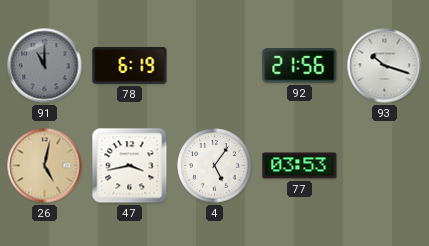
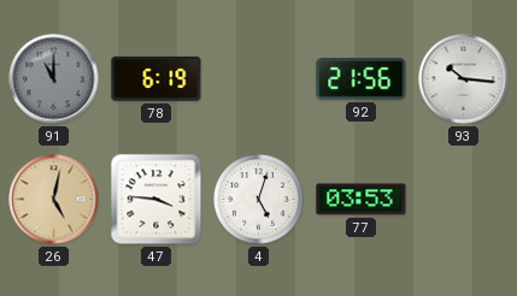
93: 10:18 -> 10:16 (464, 79)
47: 3:43 -> 3:46 (157, 200)
4: 5:06 -> 5:03 (259, 200)
